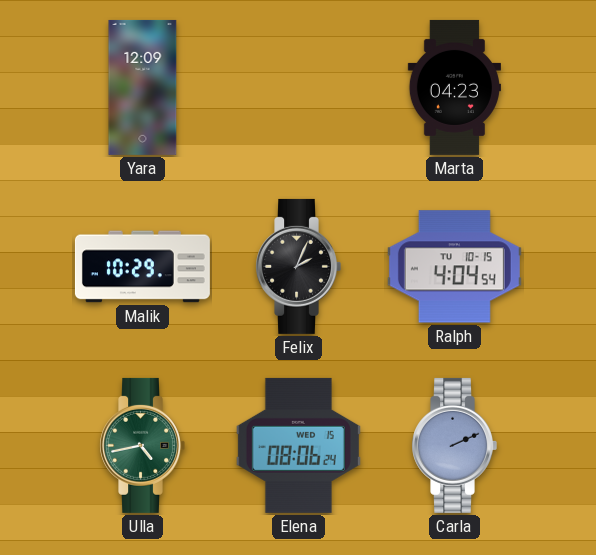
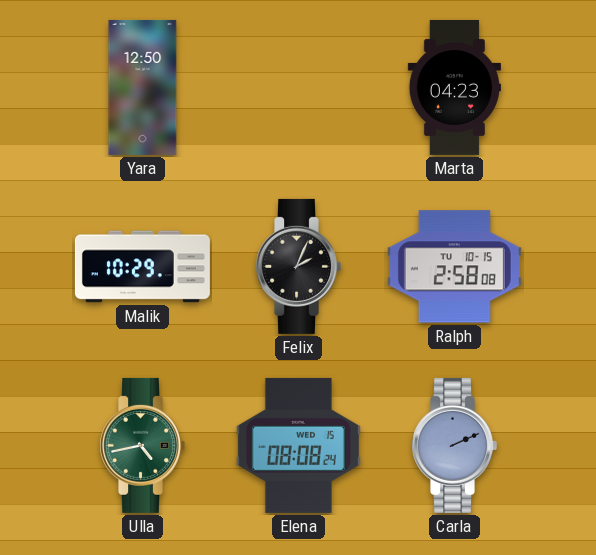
Yara: 12:09 -> 12:50 (143, 87)
Ralph: 4:04 -> 2:58 (454, 267)
Elena: 08:06 -> 08:08 (298, 445)
